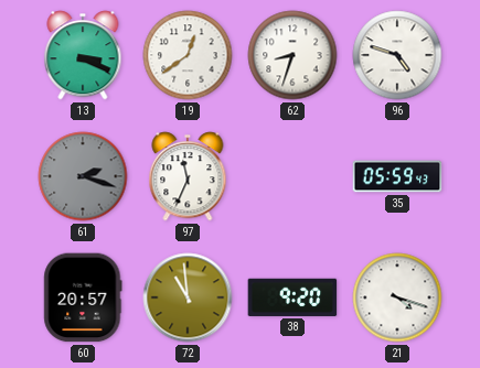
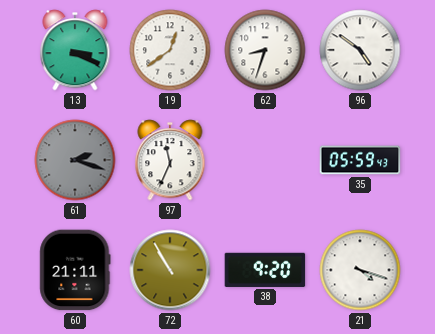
96: 4:48 -> 4:51 (360, 50)
60: 20:57 -> 21:11 (75, 270)
72: 10:59 -> 10:55 (170, 270)
